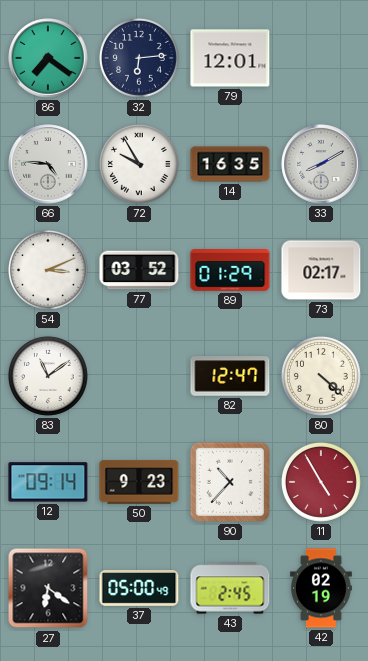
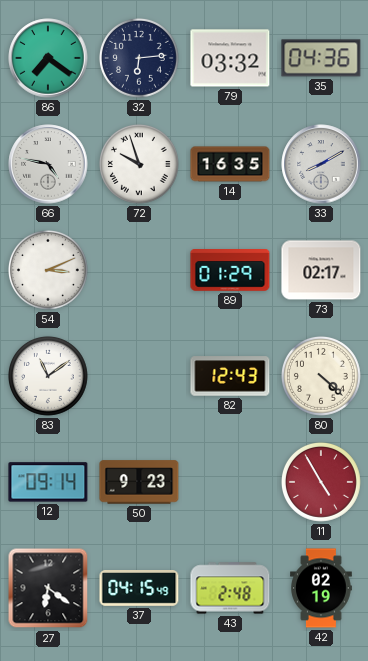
79: 12:01 -> 03:32 (230, 58)
35: none -> 04:36 (321, 58)
66: 4:46 -> 4:47 (48, 164)
72: 9:55 -> 9:57 (140, 164)
77: 03:52 -> none (139, 270)
82: 12:47 -> 12:43 (230, 376)
90: 10:37 -> none (230, 482)
37: 05:00 -> 04:15 (139, 589)
43: 2:45 -> 2:48 (230, 588)
